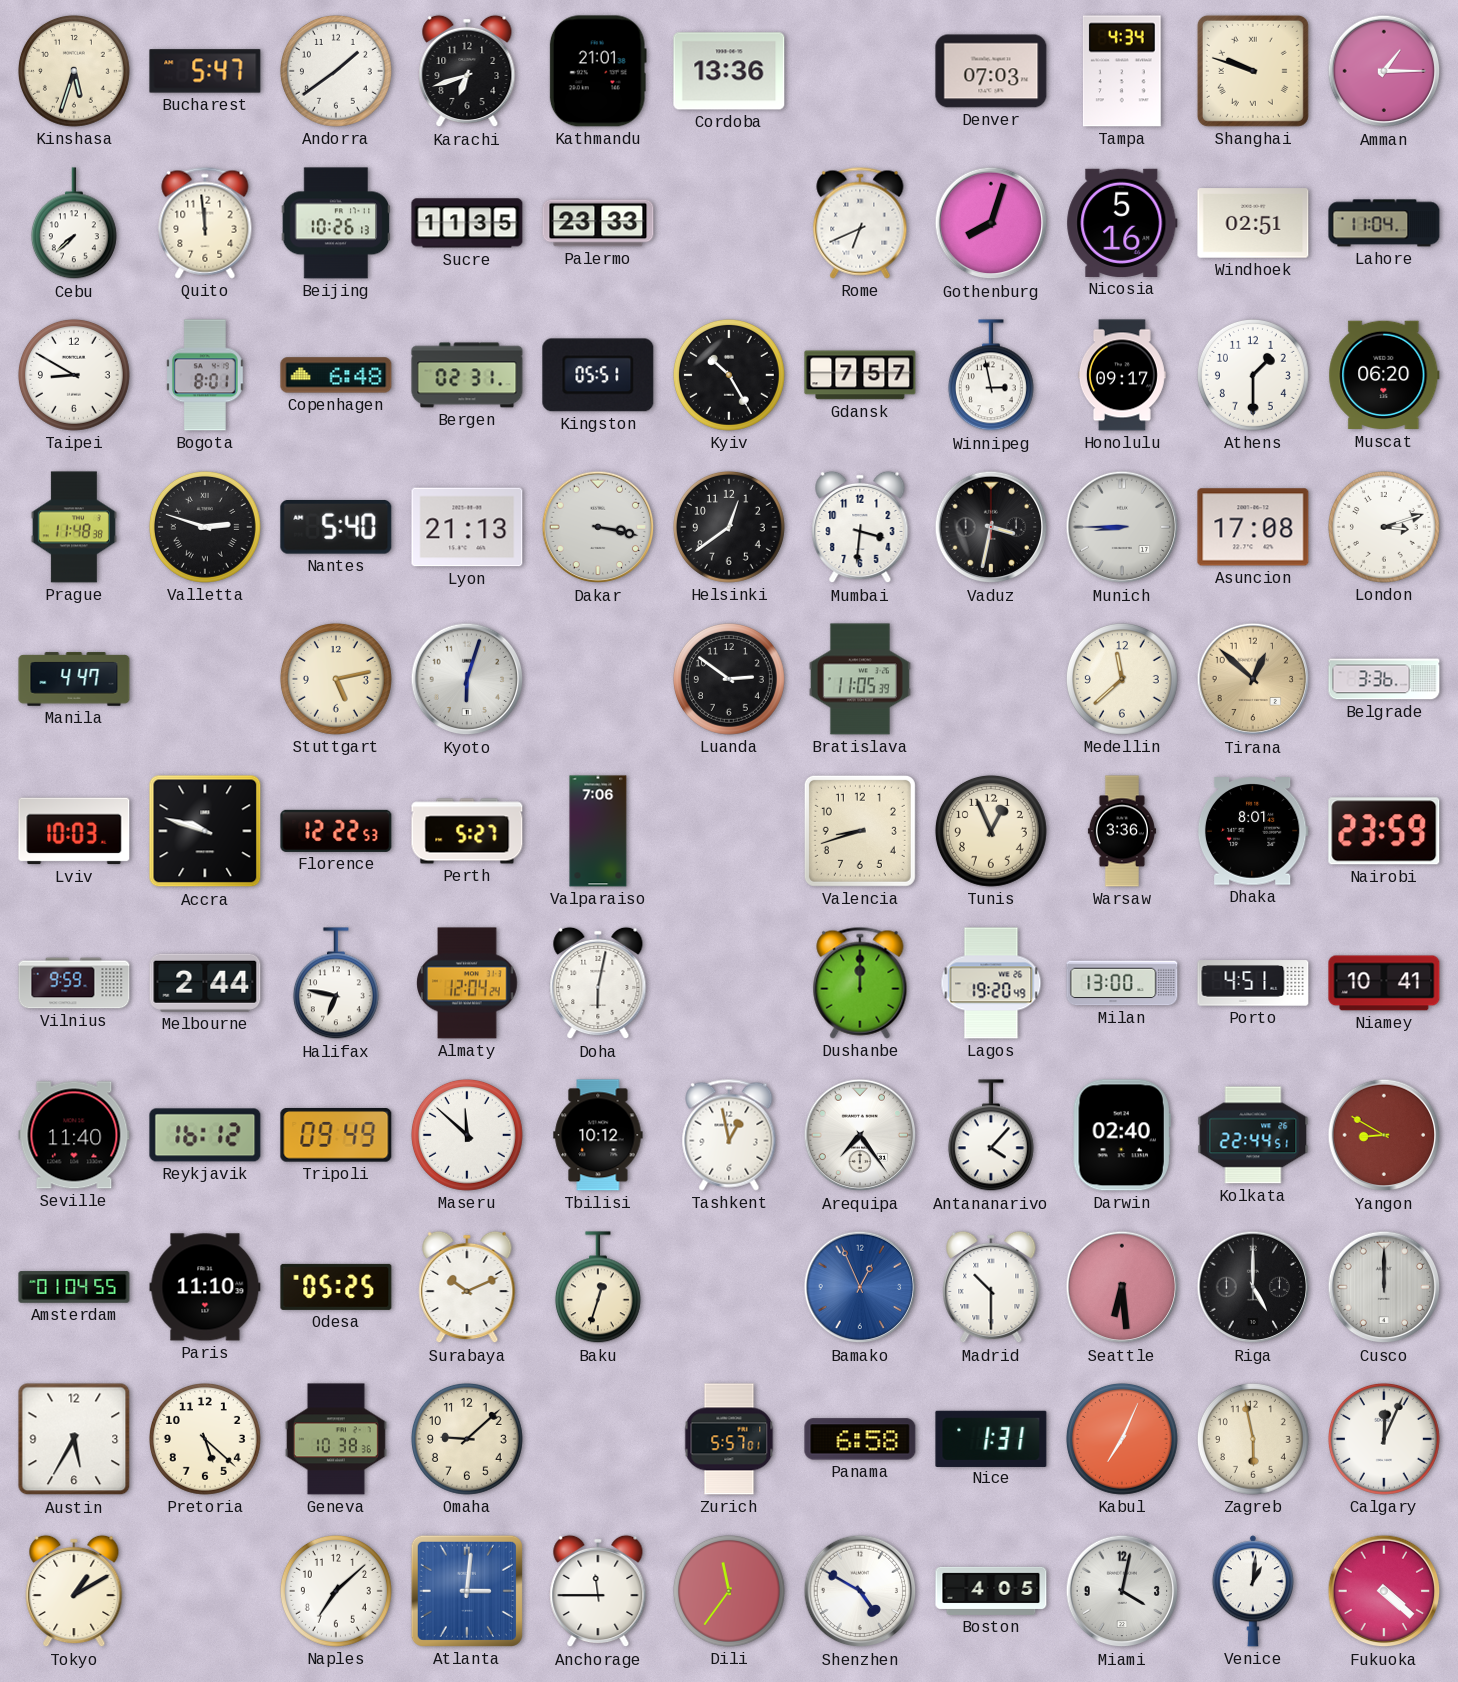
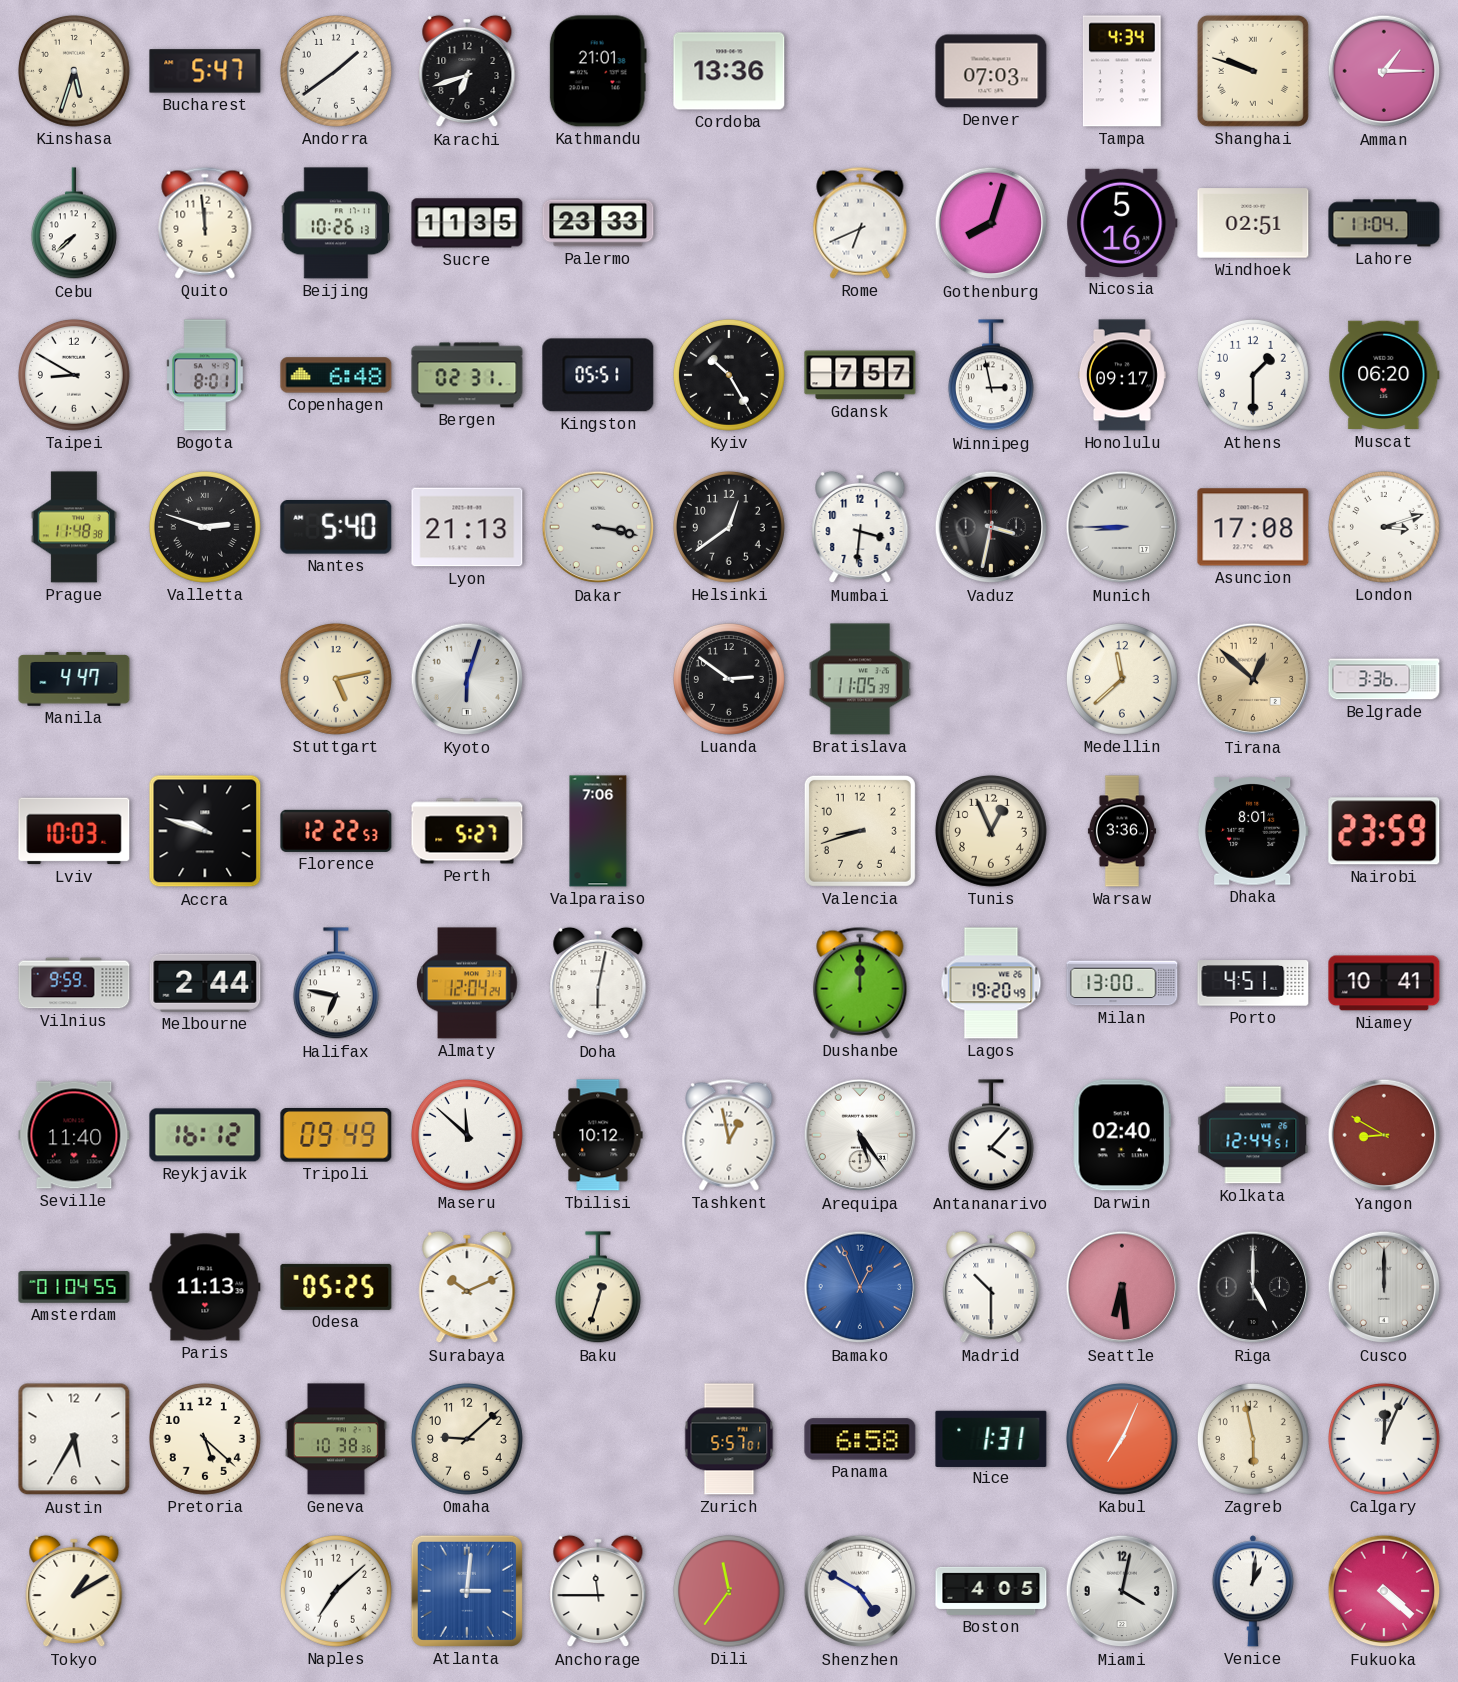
Arequipa: 7:24 -> 5:24 (860, 1135)
Kolkata: 22:44 -> 12:44 (1253, 1135)
Paris: 11:10 -> 11:13 (205, 1287)
